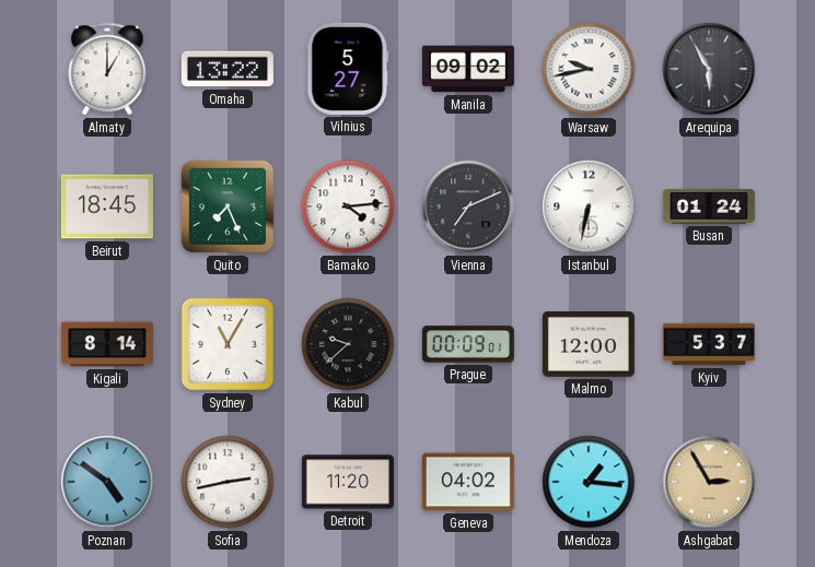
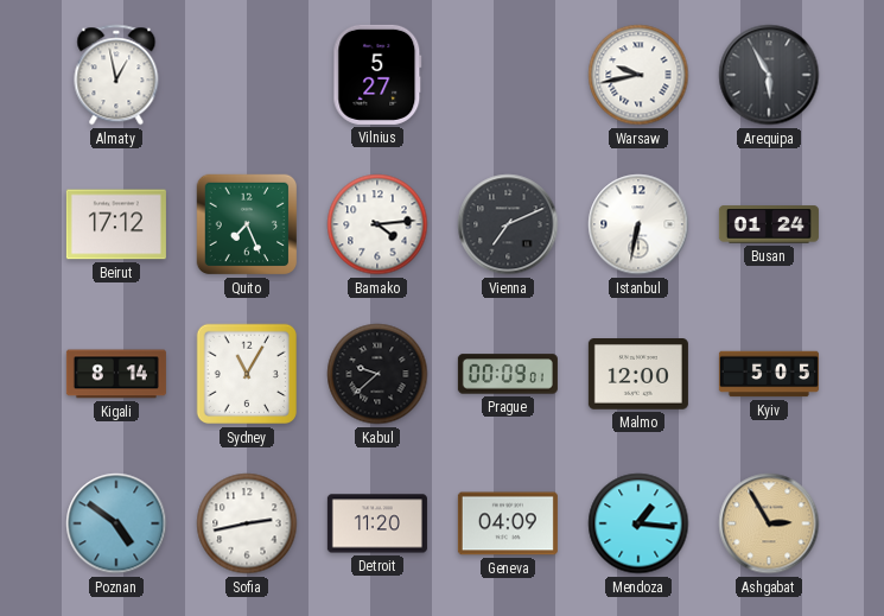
Almaty: 1:00 -> 12:58 (116, 75)
Omaha: 13:22 -> none (228, 69)
Manila: 09:02 -> none (468, 69)
Beirut: 18:45 -> 17:12 (116, 224)
Kyiv: 5:37 -> 5:05 (769, 374)
Geneva: 04:02 -> 04:09 (508, 523)
